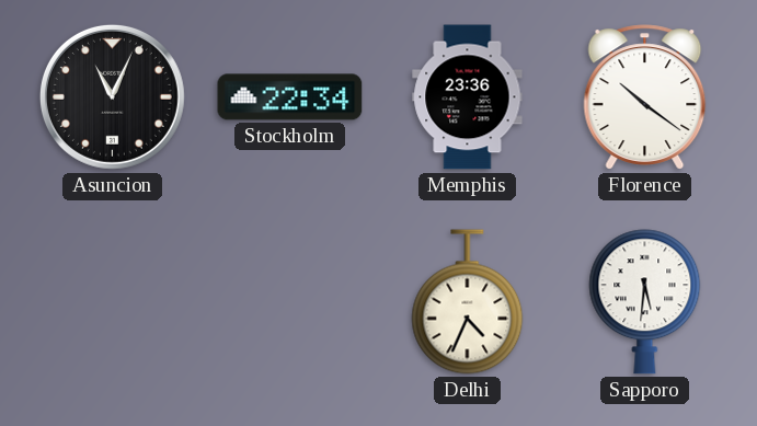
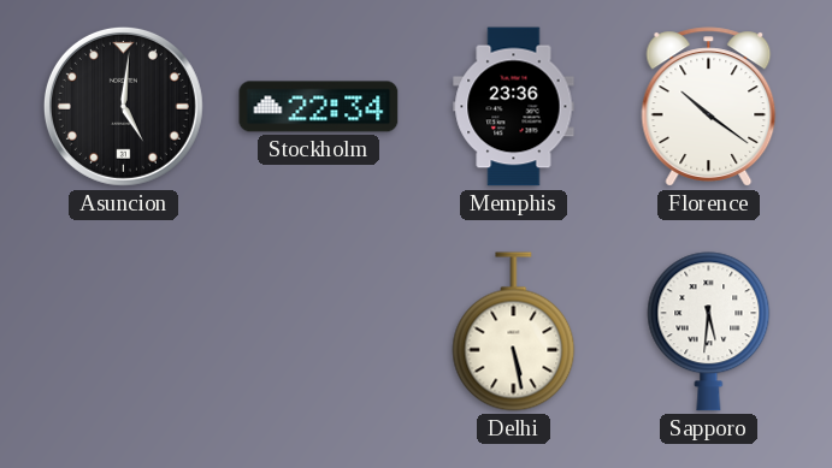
Asuncion: 11:04 -> 5:01 (123, 106)
Delhi: 4:34 -> 5:28 (514, 332)
